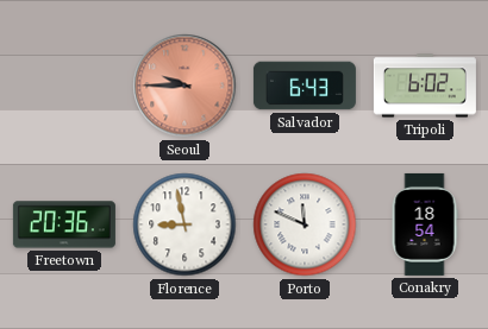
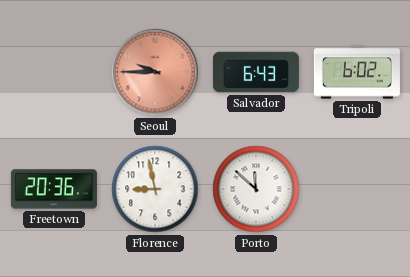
Porto: 11:49 -> 11:52 (256, 189)
Conakry: 18:54 -> none (425, 224)
